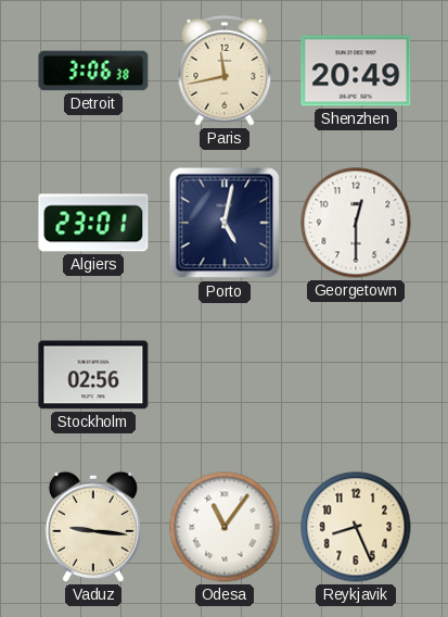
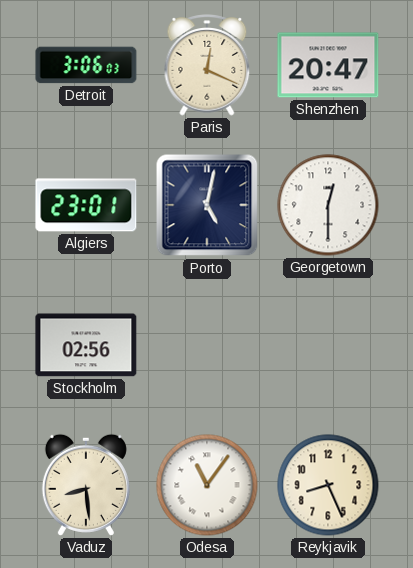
Detroit: 3:06:38 -> 3:06:03 (86, 65)
Paris: 11:43 -> 12:19 (207, 65)
Shenzhen: 20:49 -> 20:47 (328, 65)
Vaduz: 9:16 -> 8:29 (86, 485)
